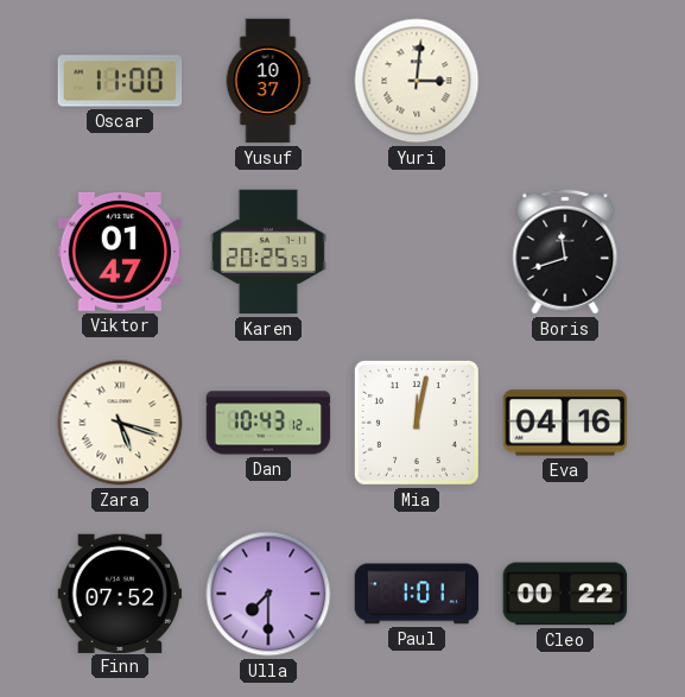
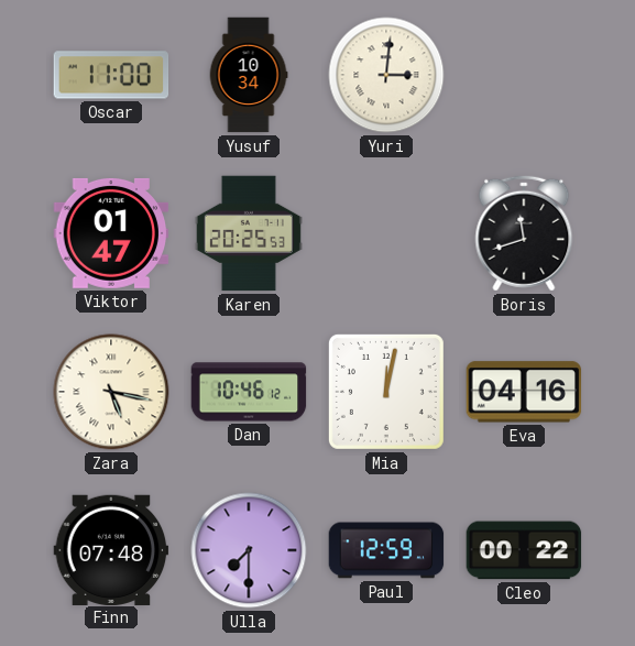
Yusuf: 10:37 -> 10:34 (249, 75)
Zara: 5:18 -> 5:17 (111, 392)
Dan: 10:43 -> 10:46 (249, 392)
Finn: 07:52 -> 07:48 (111, 549)
Paul: 1:01 -> 12:59 (386, 550)
